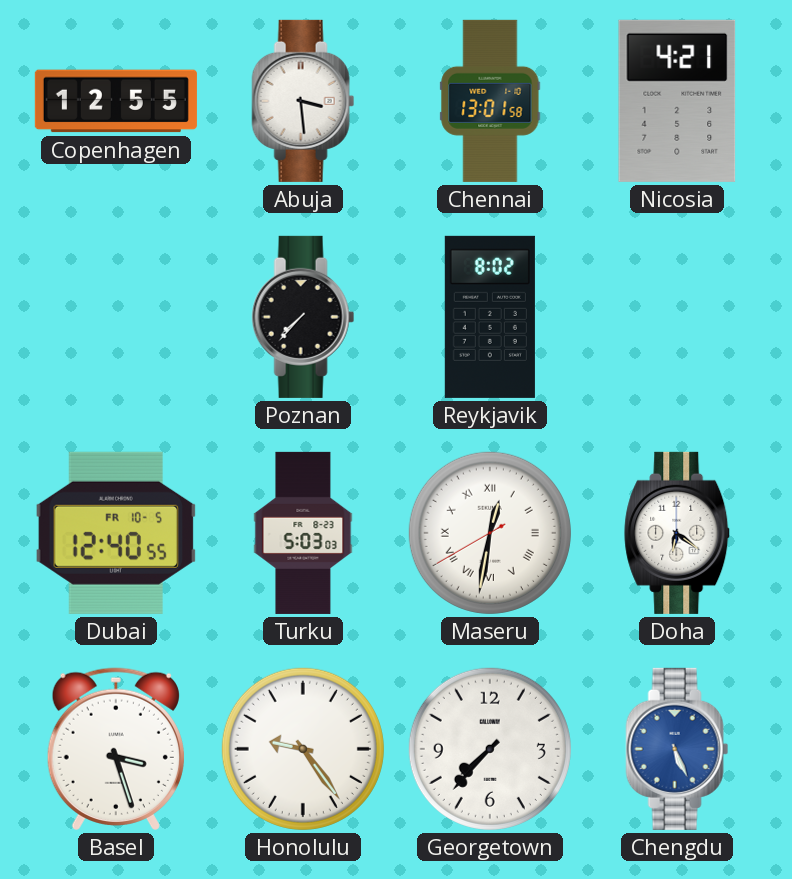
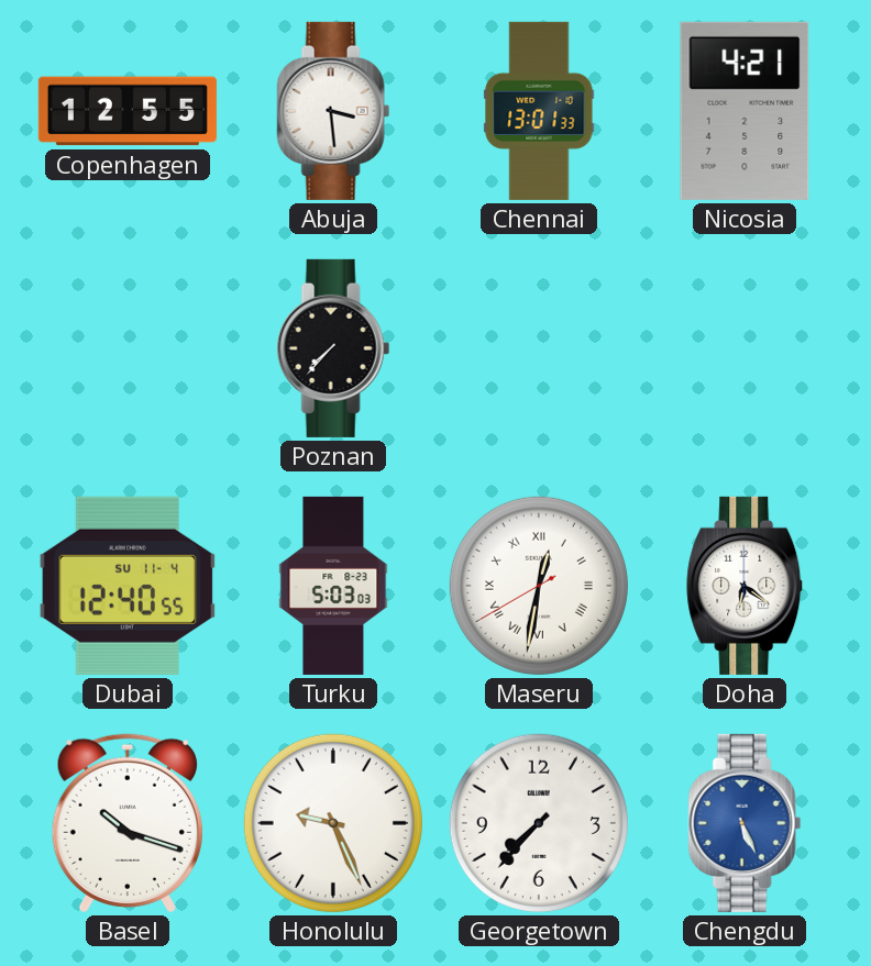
Chennai: 13:01:58 -> 13:01:33 (539, 111)
Reykjavik: 8:02 -> none (490, 317)
Dubai date: FR 10-5 -> SU 11-4 (128, 586)
Basel: 3:27 -> 10:18 (128, 823)
Honolulu: 9:24 -> 9:26 (333, 823)
